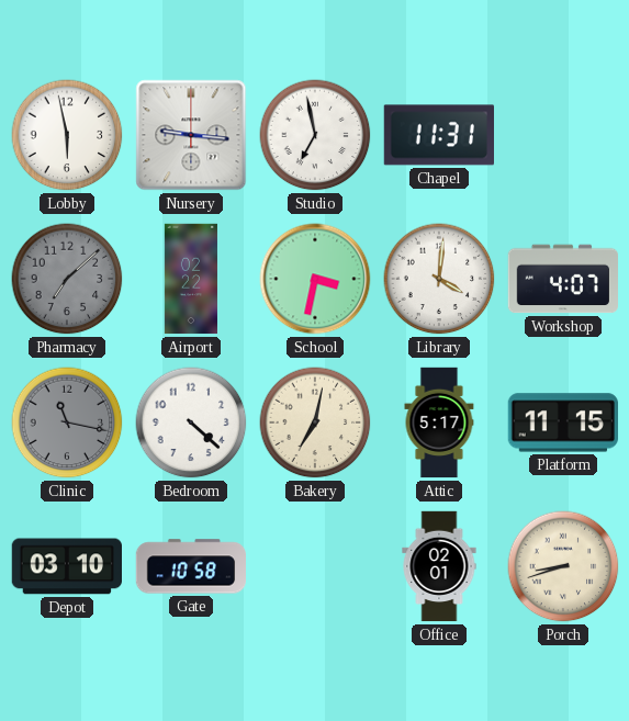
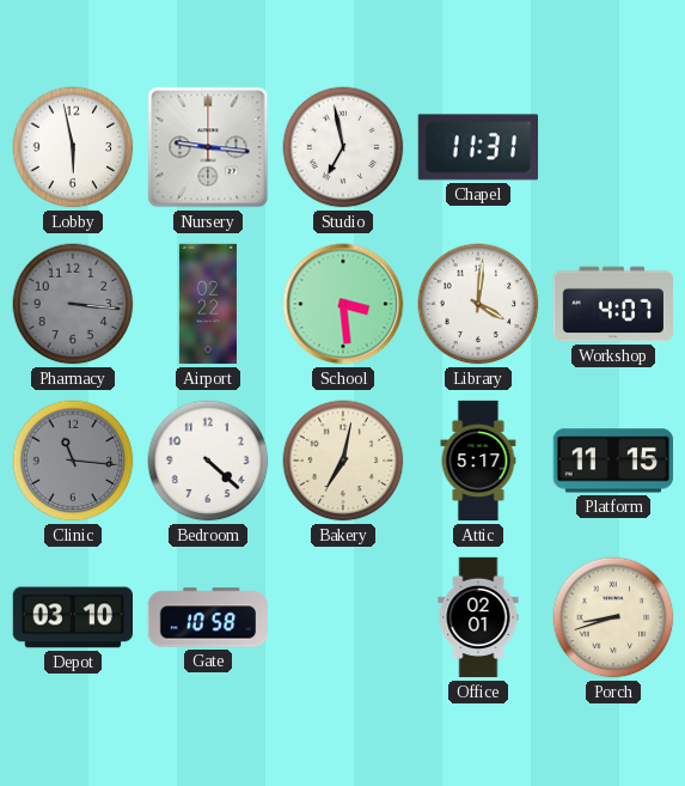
Pharmacy: 7:08 -> 3:16 (73, 304)
School: 3:32 -> 3:29 (343, 304)
Clinic: 11:17 -> 11:16 (73, 461)
